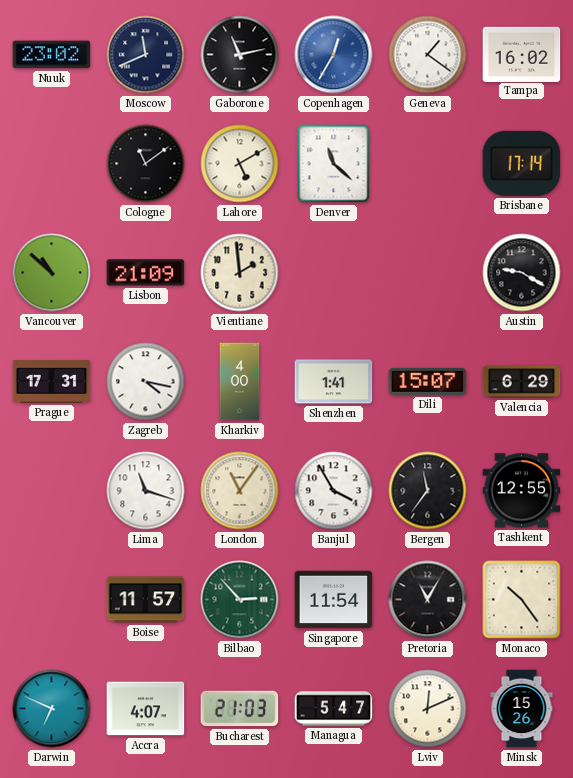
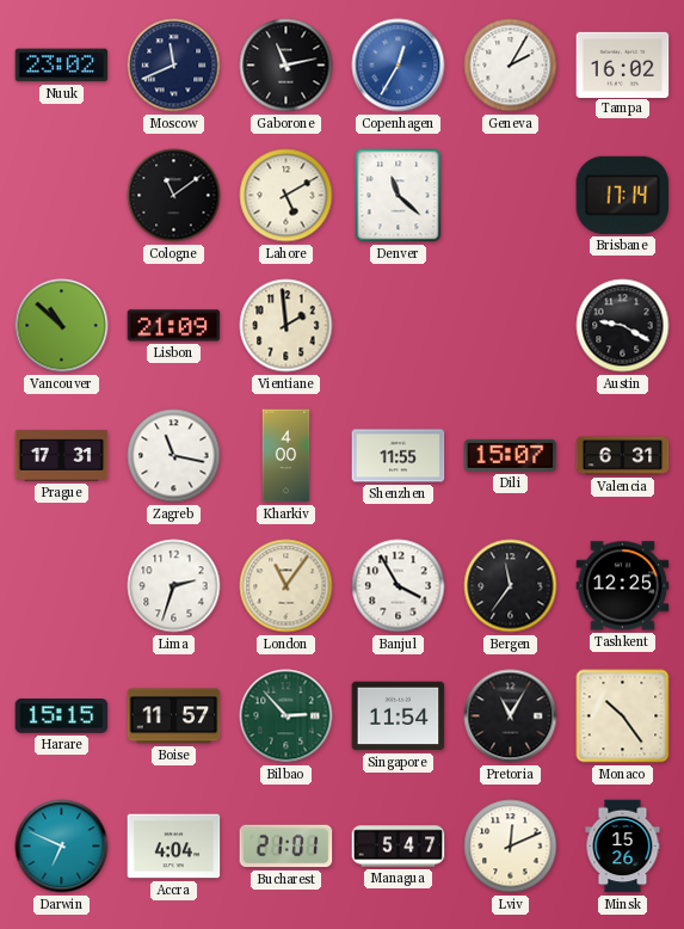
Geneva: 1:21 -> 2:05 (511, 66)
Zagreb: 4:17 -> 11:17 (174, 456)
Shenzhen: 1:41 -> 11:55 (399, 456)
Valencia: 6:29 -> 6:31 (623, 456)
Lima: 11:18 -> 2:33 (174, 586)
Tashkent: 12:55 -> 12:25 (623, 586)
Harare: none -> 15:15 (62, 716)
Accra: 4:07 -> 4:04 (174, 847)
Bucharest: 21:03 -> 21:01 (286, 847)
